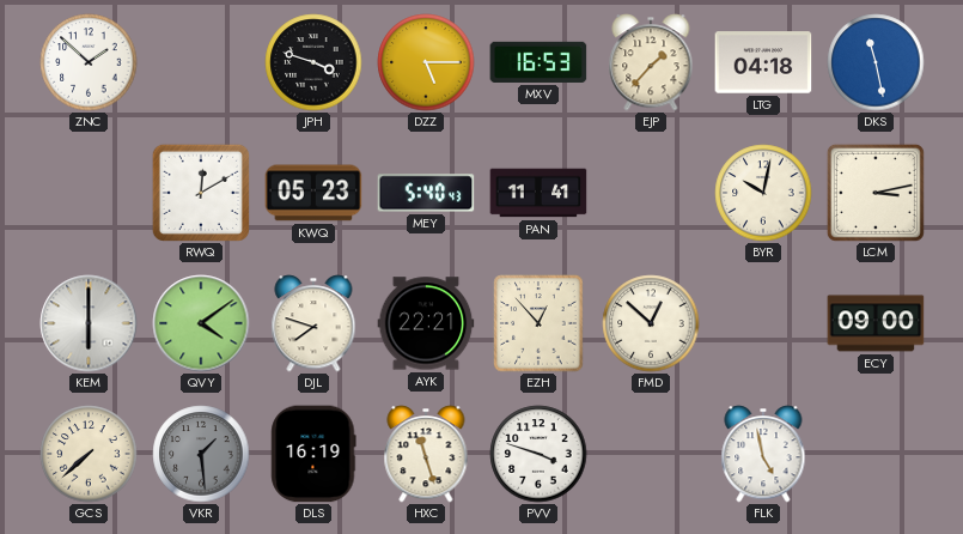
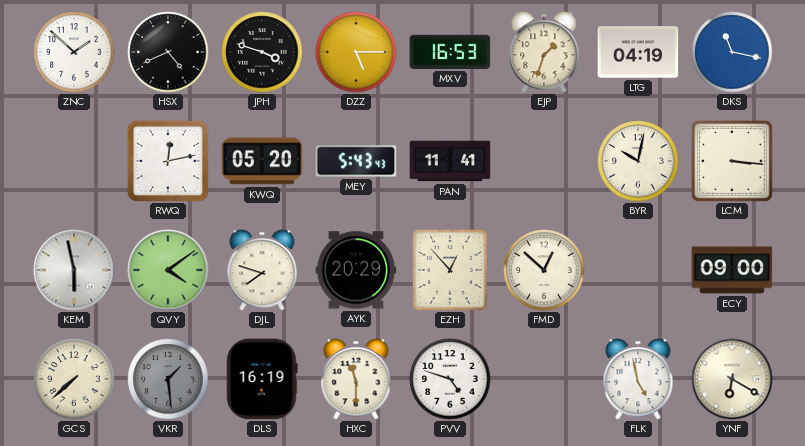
HSX: none -> 4:41 (168, 52)
EJP: 1:37 -> 1:33 (544, 52)
LTG: 04:18 -> 04:19 (638, 52)
DKS: 11:28 -> 11:17 (732, 52)
RWQ: 12:10 -> 12:13 (168, 161)
KWQ: 05:23 -> 05:20 (262, 161)
MEY: 5:40 -> 5:43 (356, 161)
LCM: 3:13 -> 3:16 (732, 161)
KEM: 6:00 -> 5:58 (74, 270)
AYK: 22:21 -> 20:29 (356, 270)
HXC: 11:27 -> 11:30 (356, 379)
PVV: 3:48 -> 4:48 (450, 379)
YNF: none -> 6:20 (732, 379)
